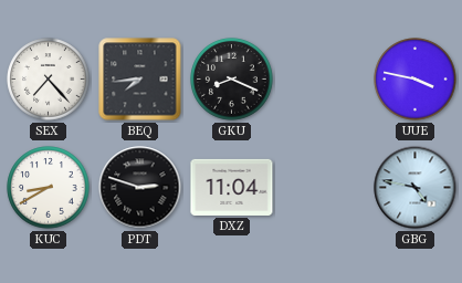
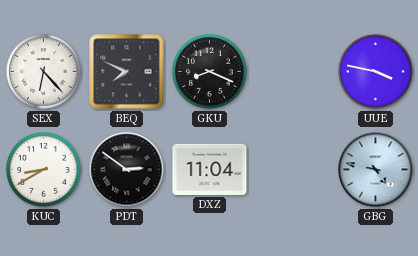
SEX: 7:23 -> 6:23 (44, 72)
BEQ: 7:44 -> 7:49 (127, 72)
PDT: 2:48 -> 2:51 (127, 170)
